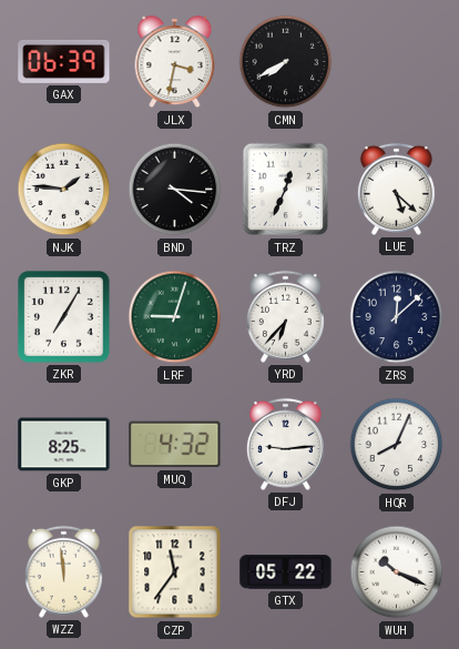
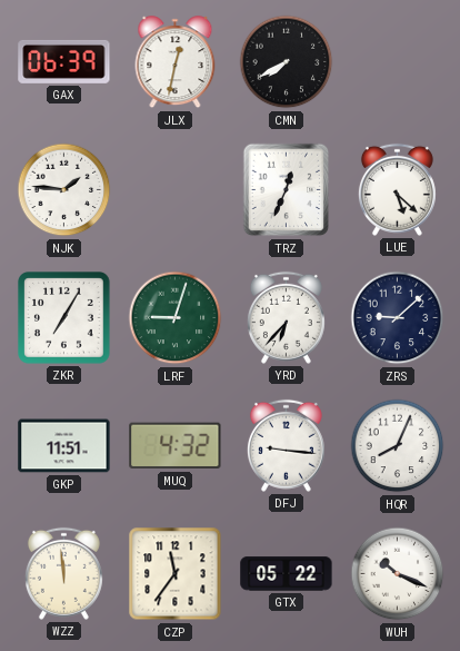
JLX: 3:32 -> 12:32 (176, 62)
BND: 4:16 -> none (175, 190)
ZRS: 12:08 -> 9:08 (398, 318)
GKP: 8:25 -> 11:51 (64, 446)
DFJ: 9:14 -> 9:16 (286, 445)
